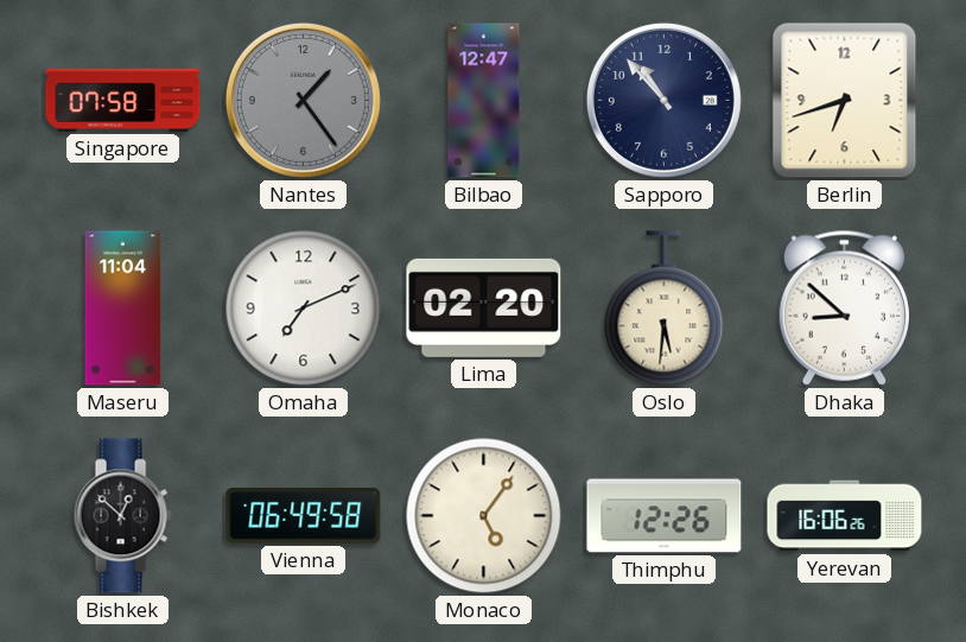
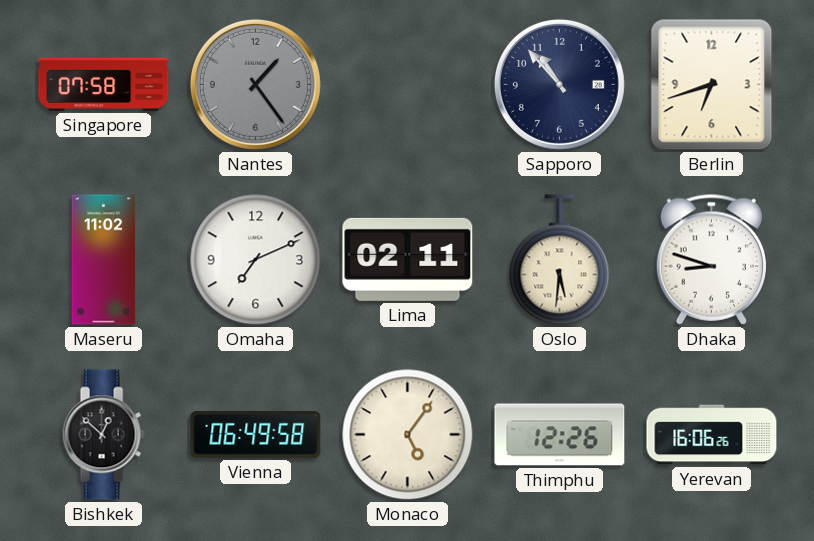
Bilbao: 12:47 -> none (484, 101)
Maseru: 11:04 -> 11:02 (104, 260)
Lima: 02:20 -> 02:11 (408, 259)
Dhaka: 8:52 -> 8:48 (711, 259)
